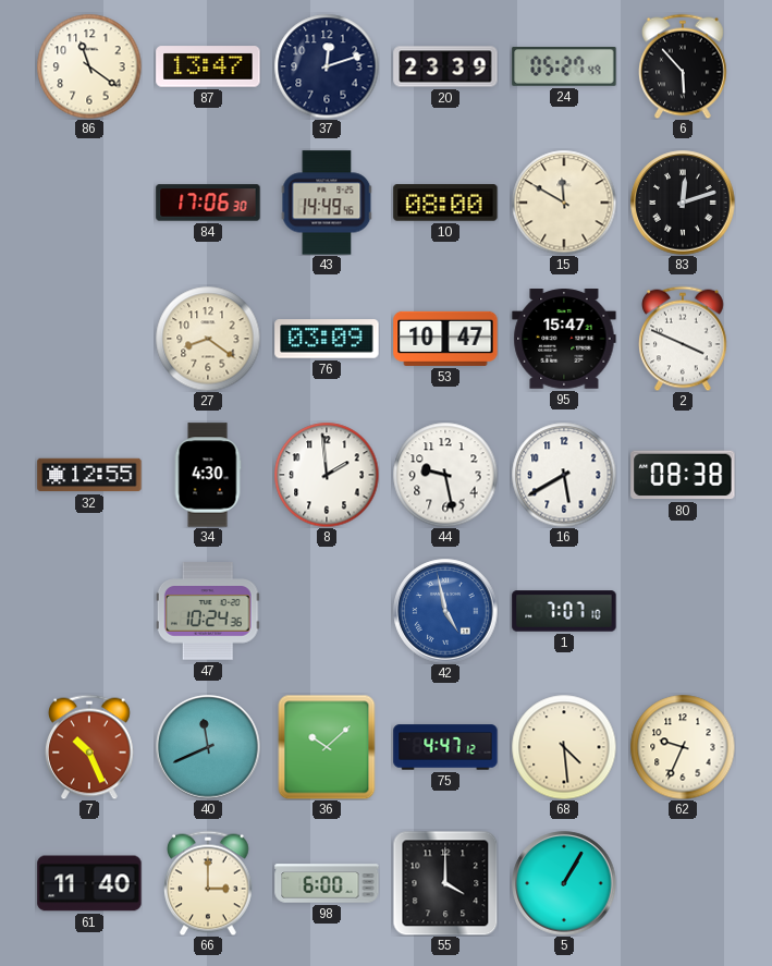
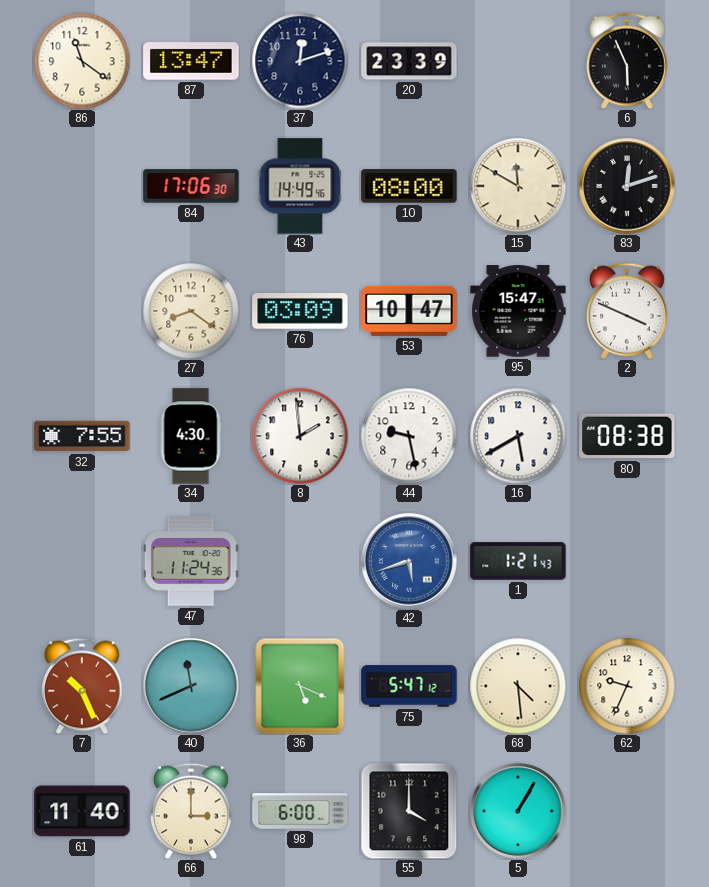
24: 05:27 -> none (564, 68)
6: 5:53 -> 5:56 (628, 61)
32: 12:55 -> 7:55 (82, 436)
47: 10:24 -> 11:24 (191, 561)
42: 4:58 -> 5:42 (409, 561)
1: 7:07 -> 1:21 (518, 561)
36: 10:08 -> 5:19 (300, 686)
75: 4:47 -> 5:47 (409, 686)
